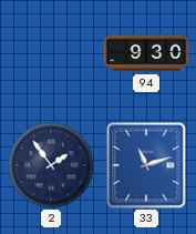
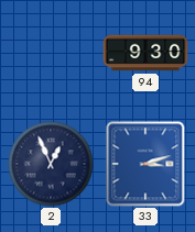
2: 1:54 -> 12:56 (51, 164)
33: 11:12 -> 3:12 (145, 164)
